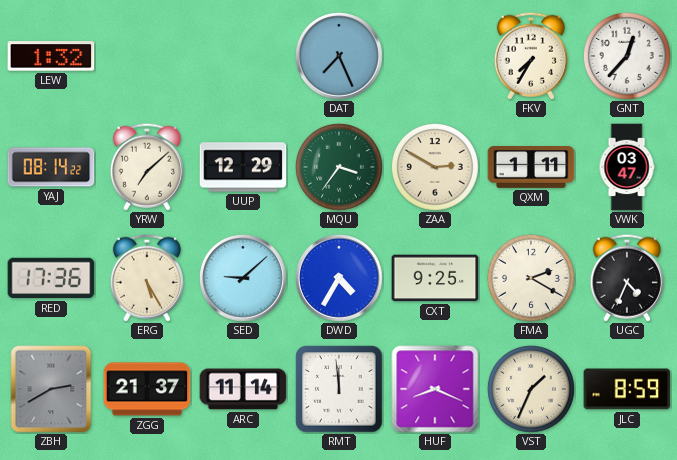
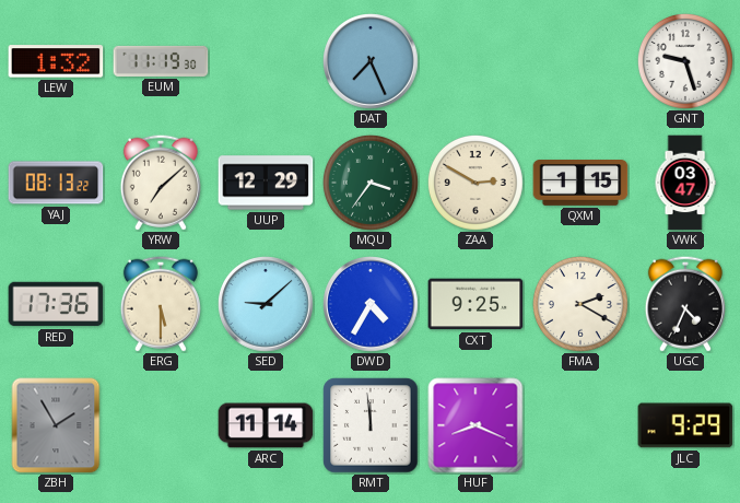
EUM: none -> 11:19 (161, 61)
FKV: 7:35 -> none (531, 56)
GNT: 12:37 -> 9:27 (685, 61)
YAJ: 08:14 -> 08:13 (56, 183)
QXM: 1:11 -> 1:15 (580, 184)
ERG: 5:25 -> 5:30 (161, 304)
ZBH: 2:40 -> 1:55 (56, 425)
ZGG: 21:37 -> none (147, 389)
VST: 1:34 -> none (531, 389)
JLC: 8:59 -> 9:29 (685, 425)
